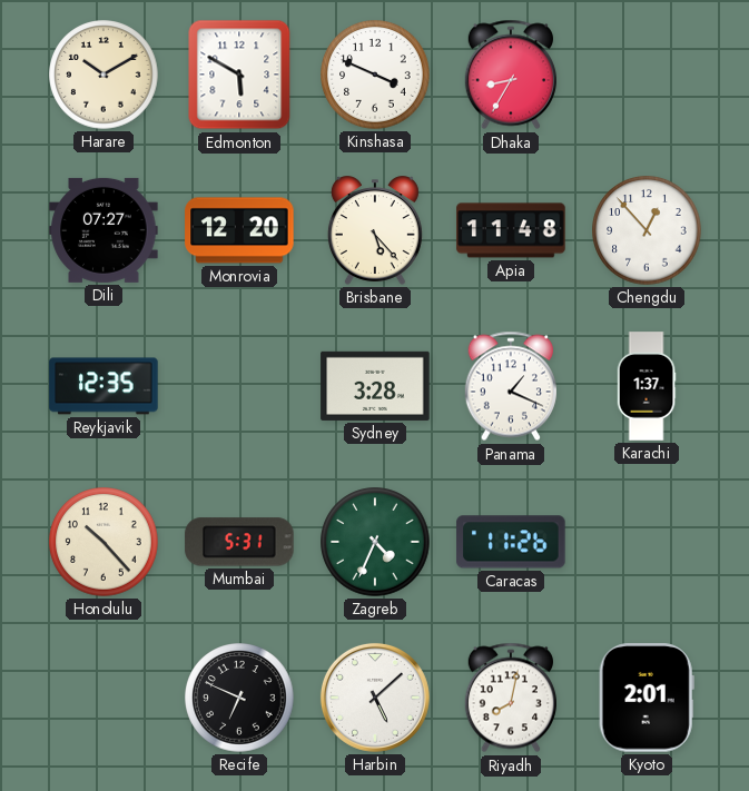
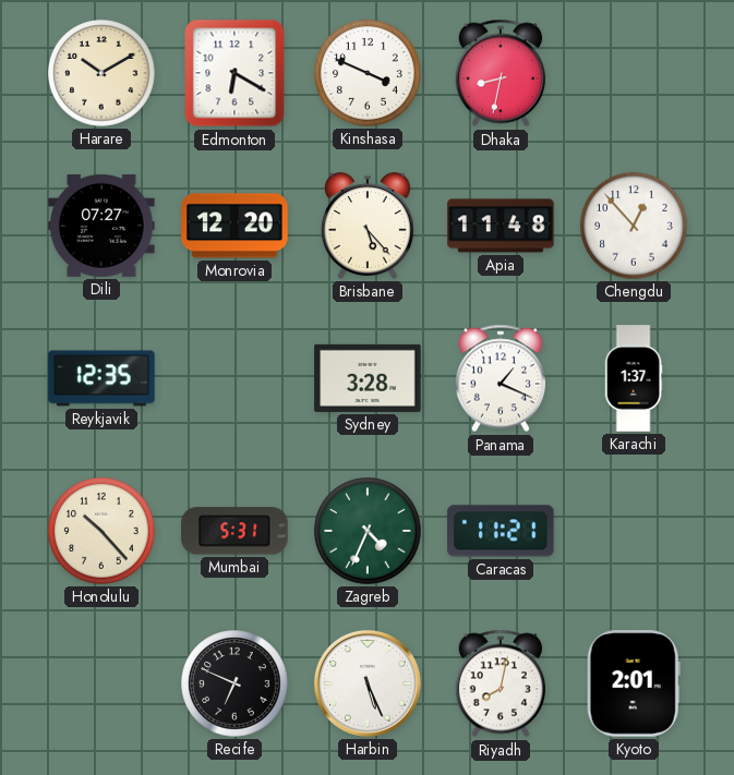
Edmonton: 5:50 -> 6:20 (234, 73)
Dhaka: 8:35 -> 8:32 (500, 73)
Caracas: 11:26 -> 11:21 (501, 531)
Harbin: 5:08 -> 5:26 (368, 683)
